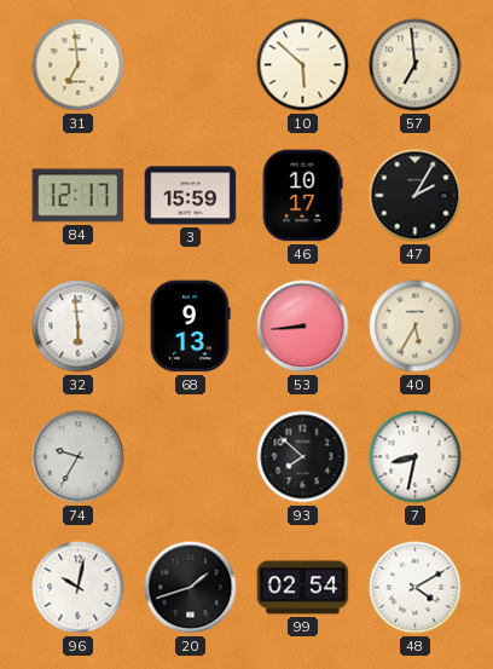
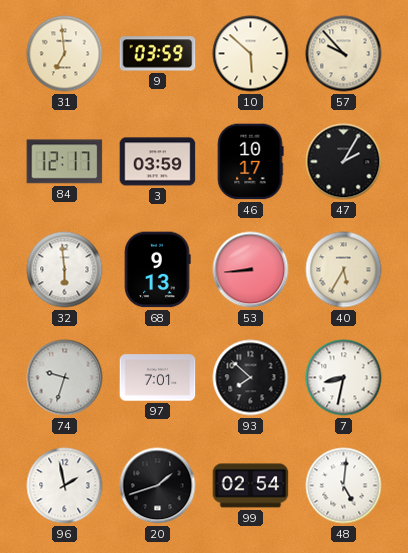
9: none -> 03:59 (158, 54)
57: 6:59 -> 9:53 (344, 54)
3: 15:59 -> 03:59 (158, 162)
74: 9:35 -> 9:33 (65, 378)
97: none -> 7:01 (158, 378)
96: 10:02 -> 1:58 (65, 486)
48: 4:10 -> 5:01 (344, 486)
